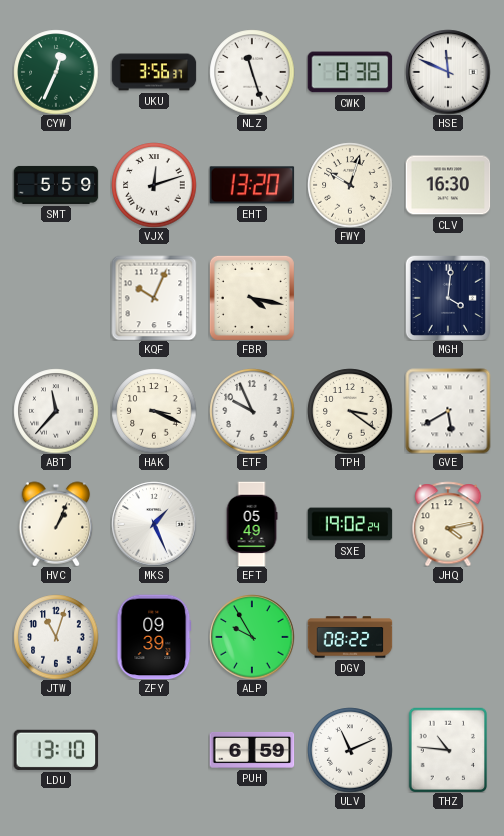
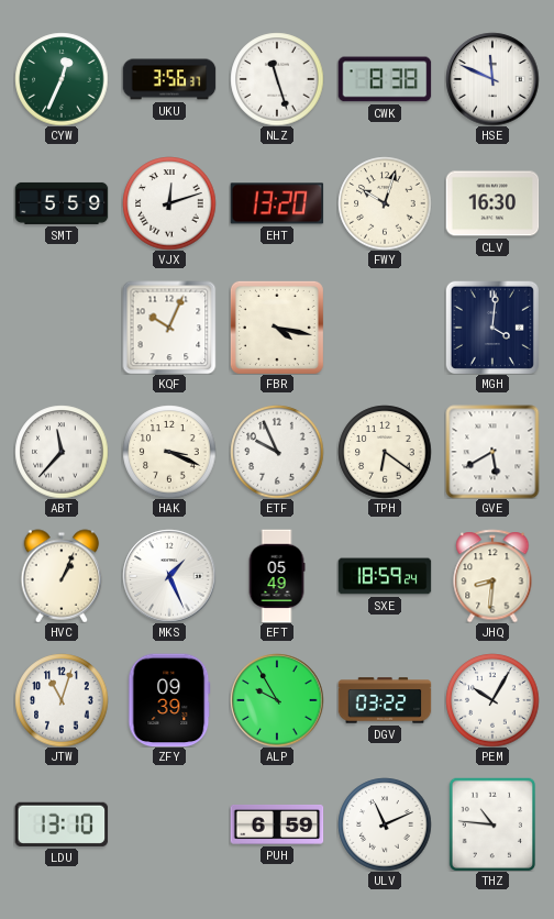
TPH: 3:21 -> 6:21 (385, 452)
SXE: 19:02 -> 18:59 (385, 576)
JHQ: 4:13 -> 8:31 (492, 576)
DGV: 08:22 -> 03:22 (385, 700)
PEM: none -> 10:05 (492, 700)
